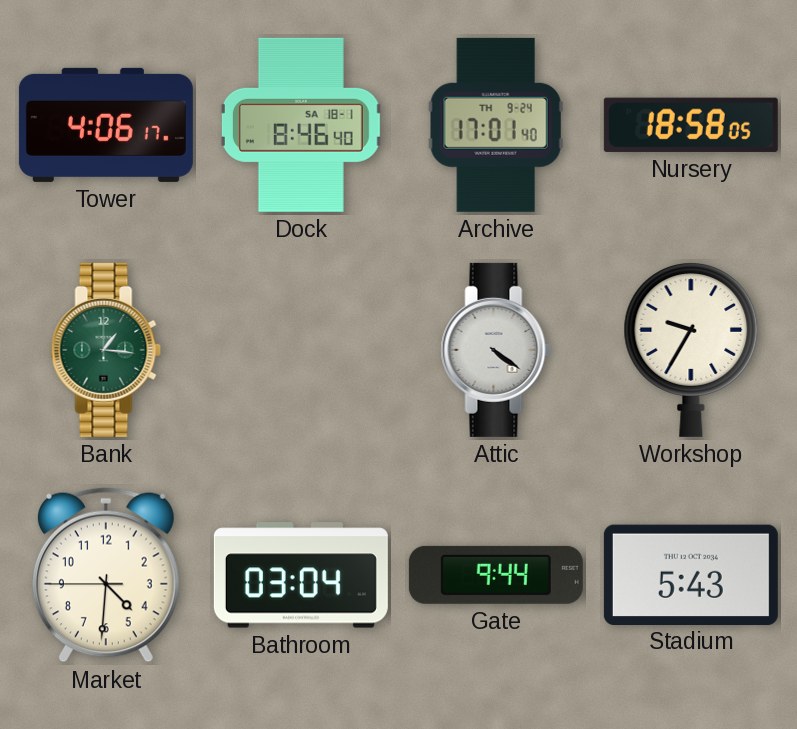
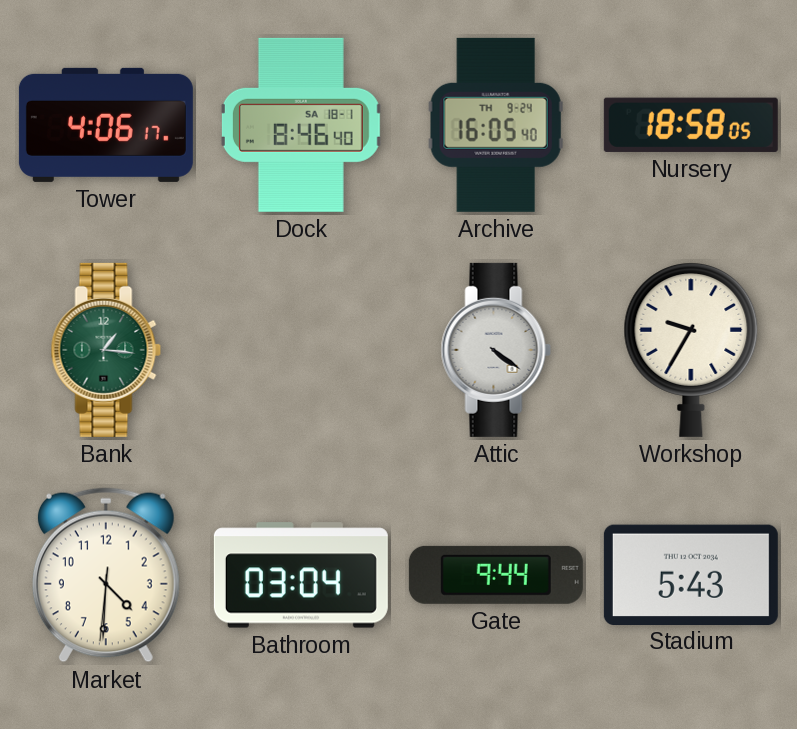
Archive: 17:01 -> 16:05 (496, 125)
Market: 4:30:45 -> 4:30:31 (106, 575)
